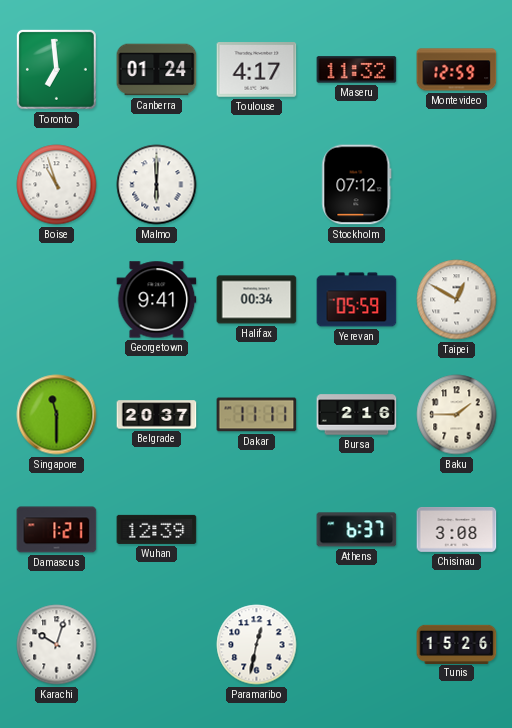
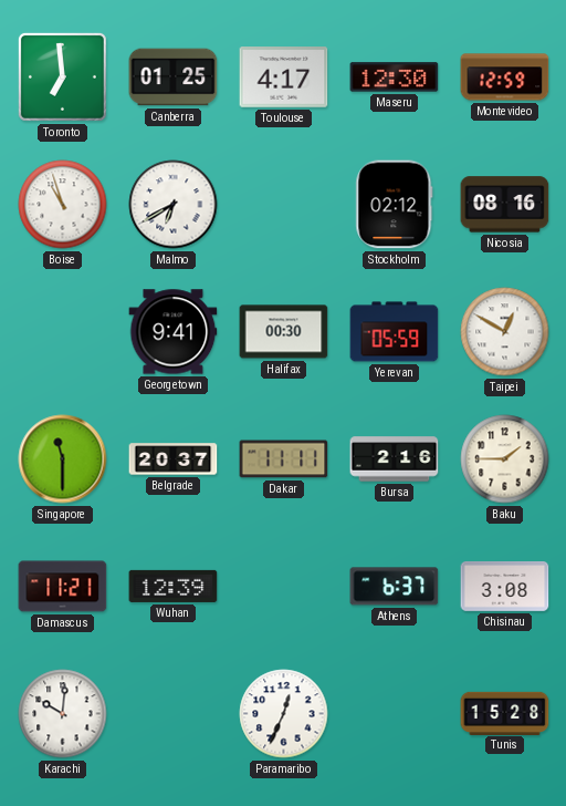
Canberra: 01:24 -> 01:25 (174, 77)
Maseru: 11:32 -> 12:30 (395, 77)
Malmo: 6:00 -> 6:40 (174, 205)
Stockholm: 07:12 -> 02:12 (395, 205)
Nicosia: none -> 08:16 (505, 205)
Halifax: 00:34 -> 00:30 (284, 332)
Damascus: 1:21 -> 11:21 (63, 587)
Karachi: 10:03 -> 10:01 (63, 714)
Paramaribo: 12:32 -> 12:34 (284, 714)
Tunis: 15:26 -> 15:28 (505, 713)
